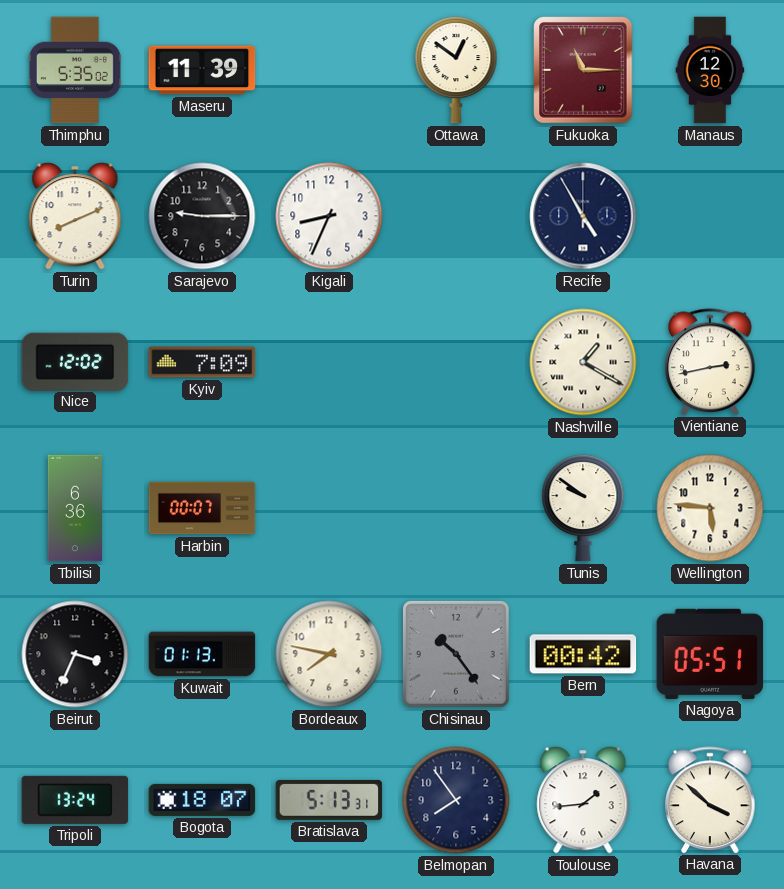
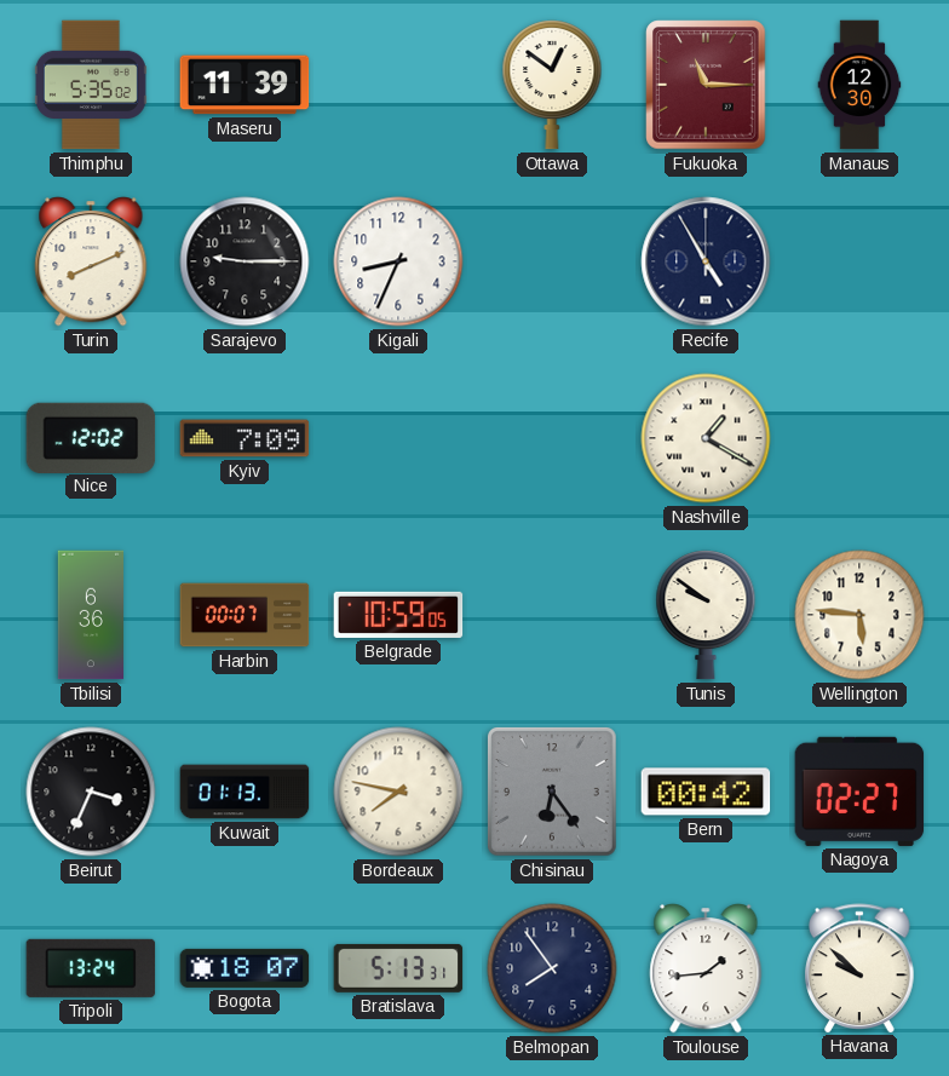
Vientiane: 2:43 -> none (710, 362)
Belgrade: none -> 10:59 (398, 615)
Chisinau: 10:24 -> 6:24 (553, 793)
Nagoya: 05:51 -> 02:27 (859, 792)
Havana: 3:52 -> 9:52 (859, 968)
